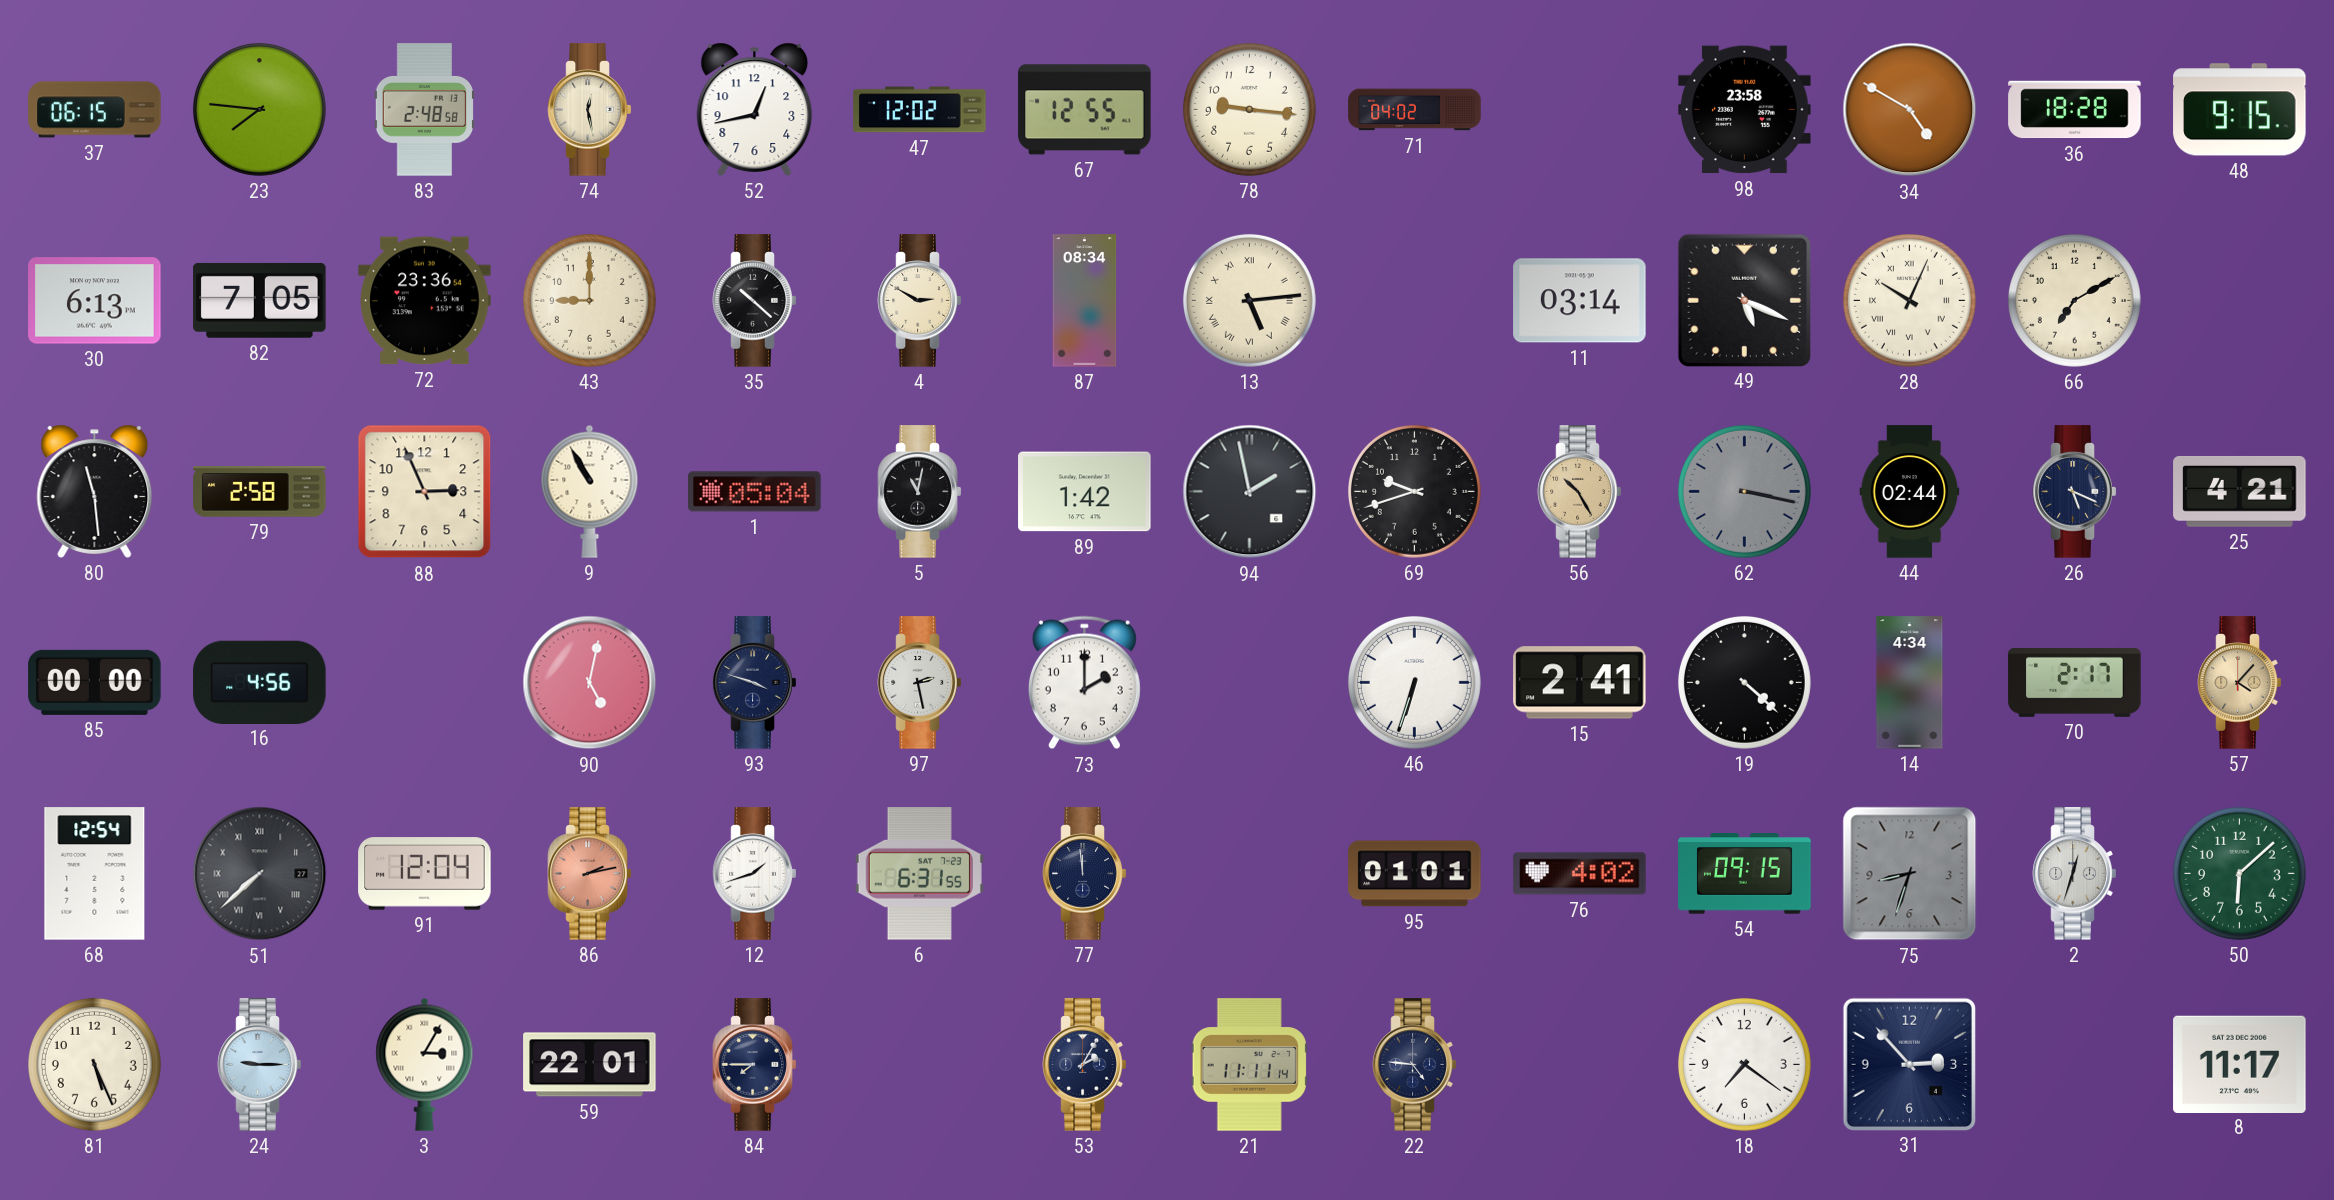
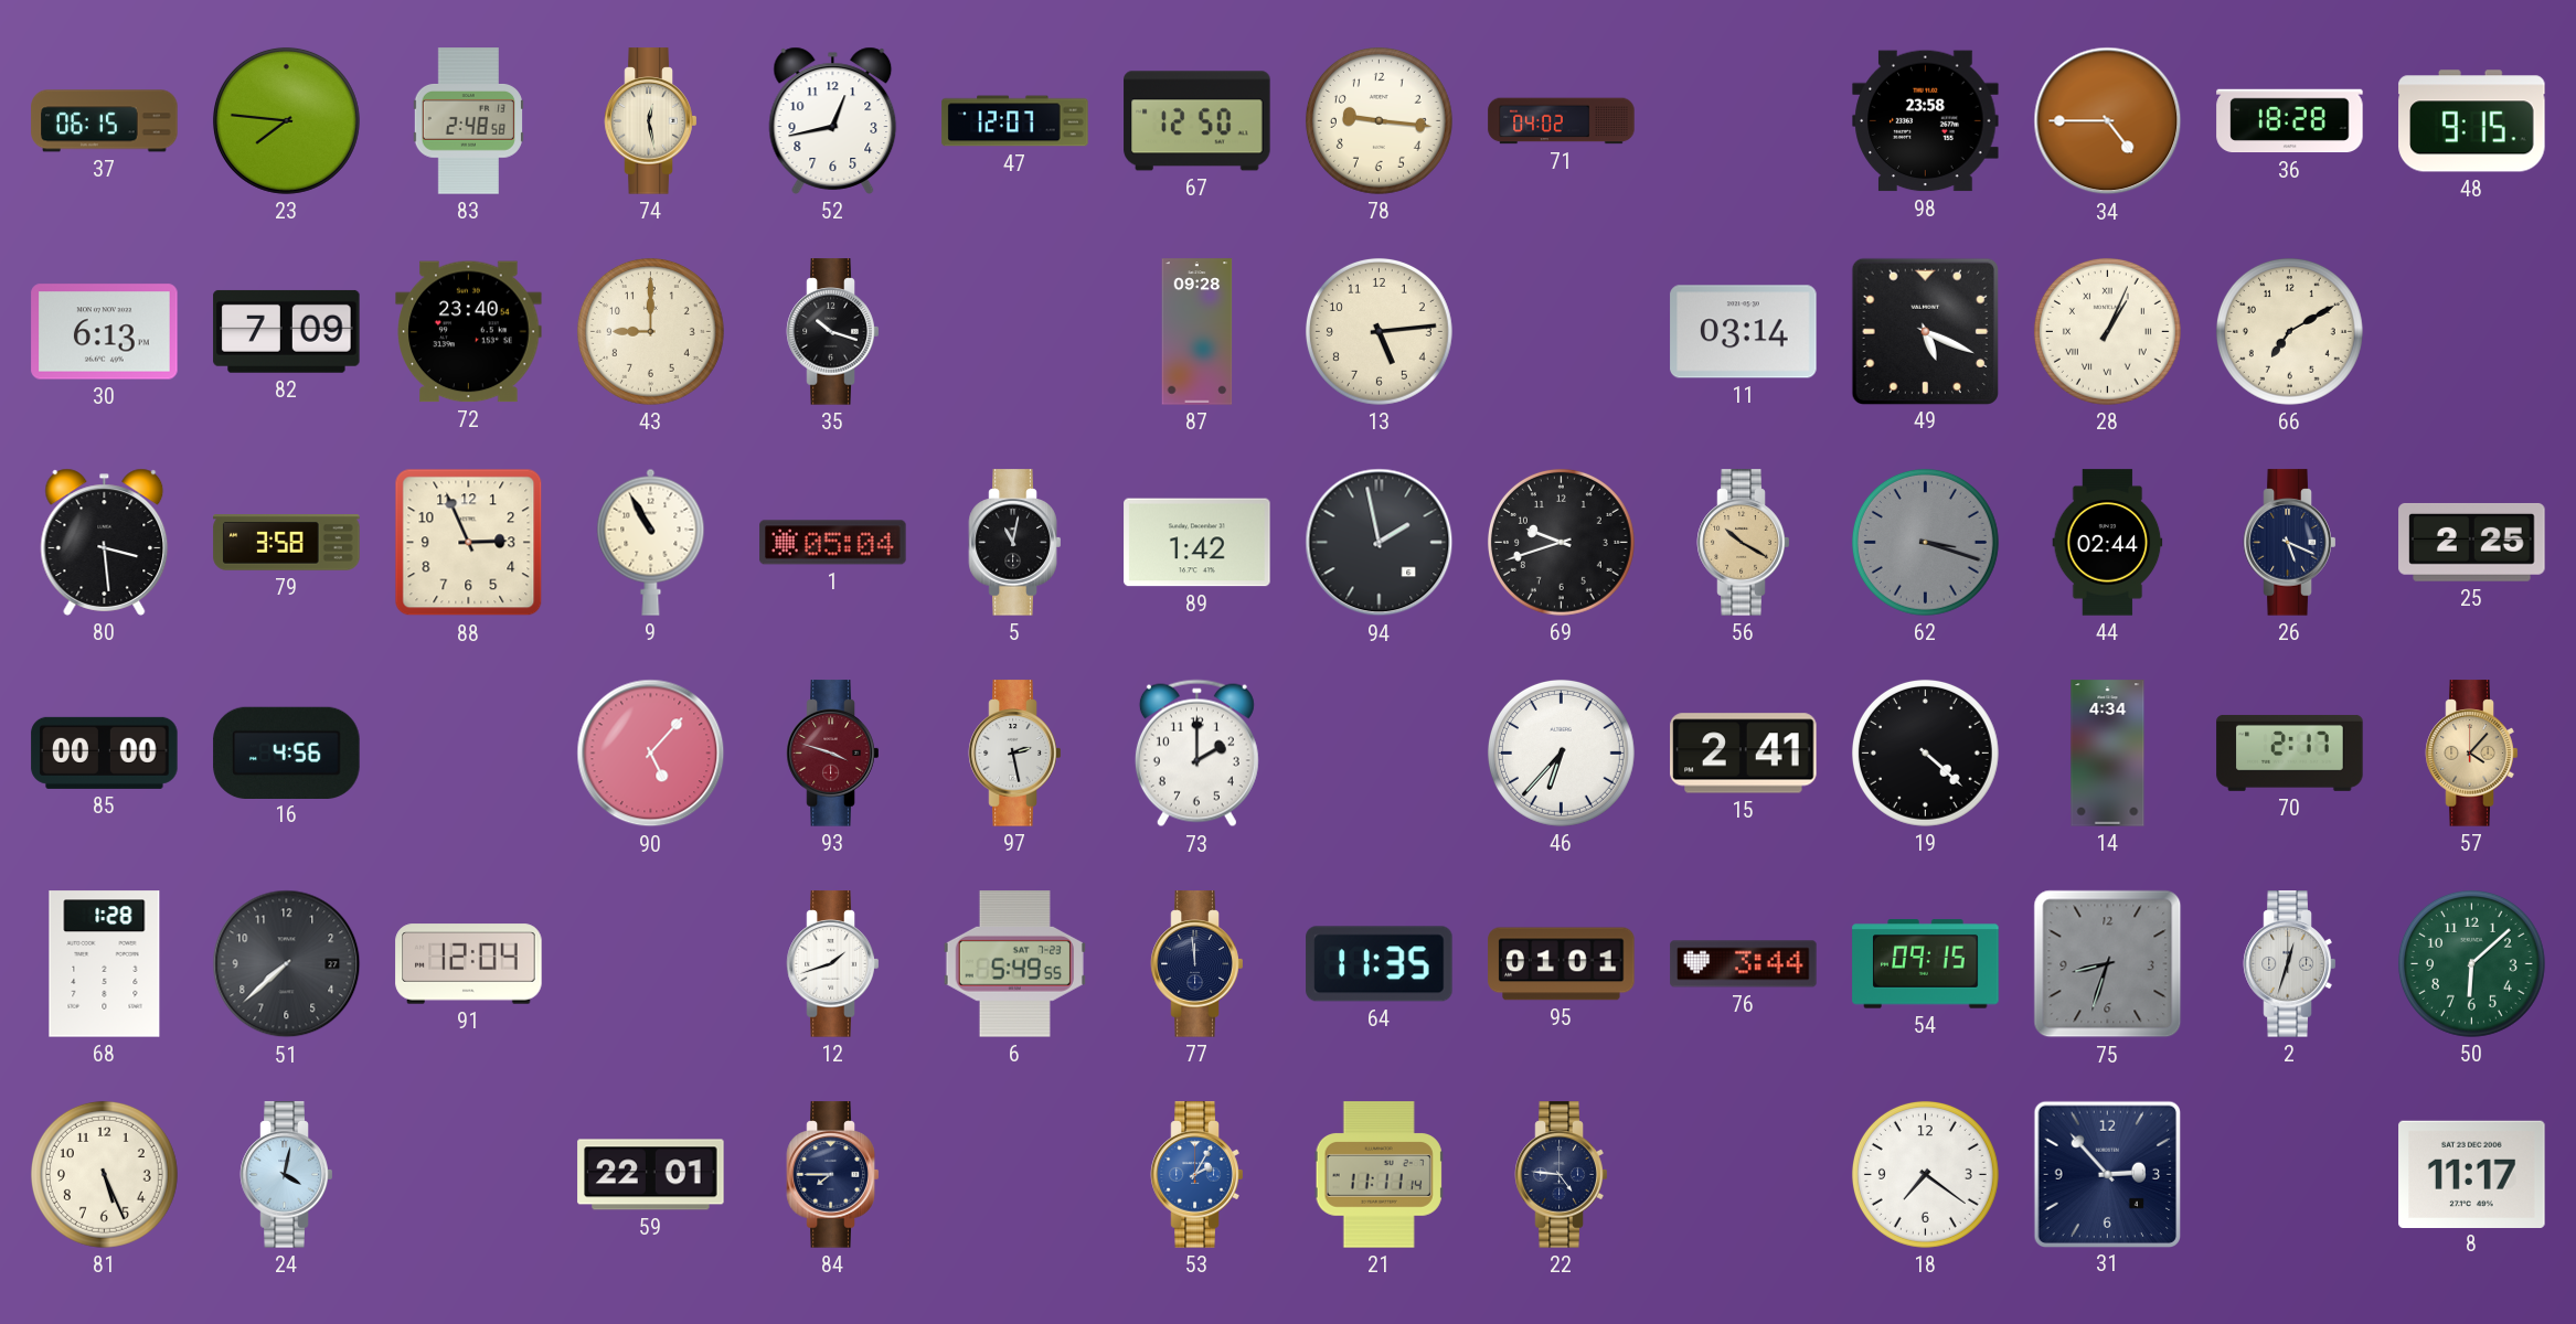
47: 12:02 -> 12:07 (1015, 121)
67: 12:55 -> 12:50 (1197, 121)
34: 4:50 -> 4:45 (2108, 121)
82: 7:05 -> 7:09 (287, 331)
72: 23:36 -> 23:40 (469, 332)
35: 10:22 -> 10:18 (833, 332)
4: 2:50 -> none (920, 301)
87: 08:34 -> 09:28 (1197, 332)
13 numerals: Roman -> Arabic (1379, 331)
28: 10:04 -> 1:04 (2107, 331)
80: 11:29 -> 3:29 (105, 542)
79: 2:58 -> 3:58 (287, 543)
56: 10:25 -> 10:20 (1744, 543)
62: 3:17 -> 3:18 (1925, 542)
25: 4:21 -> 2:25 (2472, 542)
90: 5:02 -> 5:07 (651, 754)
93 dial: navy -> burgundy (833, 754)
46: 6:33 -> 6:37 (1561, 752)
68: 12:54 -> 1:28 (105, 964)
51 numerals: Roman -> Arabic (287, 964)
86: 2:13 -> none (590, 874)
6: 6:31 -> 5:49 (1014, 964)
64: none -> 11:35 (1380, 964)
76: 4:02 -> 3:44 (1744, 964)
24: 9:15 -> 4:02 (287, 1175)
3: 3:05 -> none (425, 1064)
53 dial: navy -> blue (1197, 1175)
